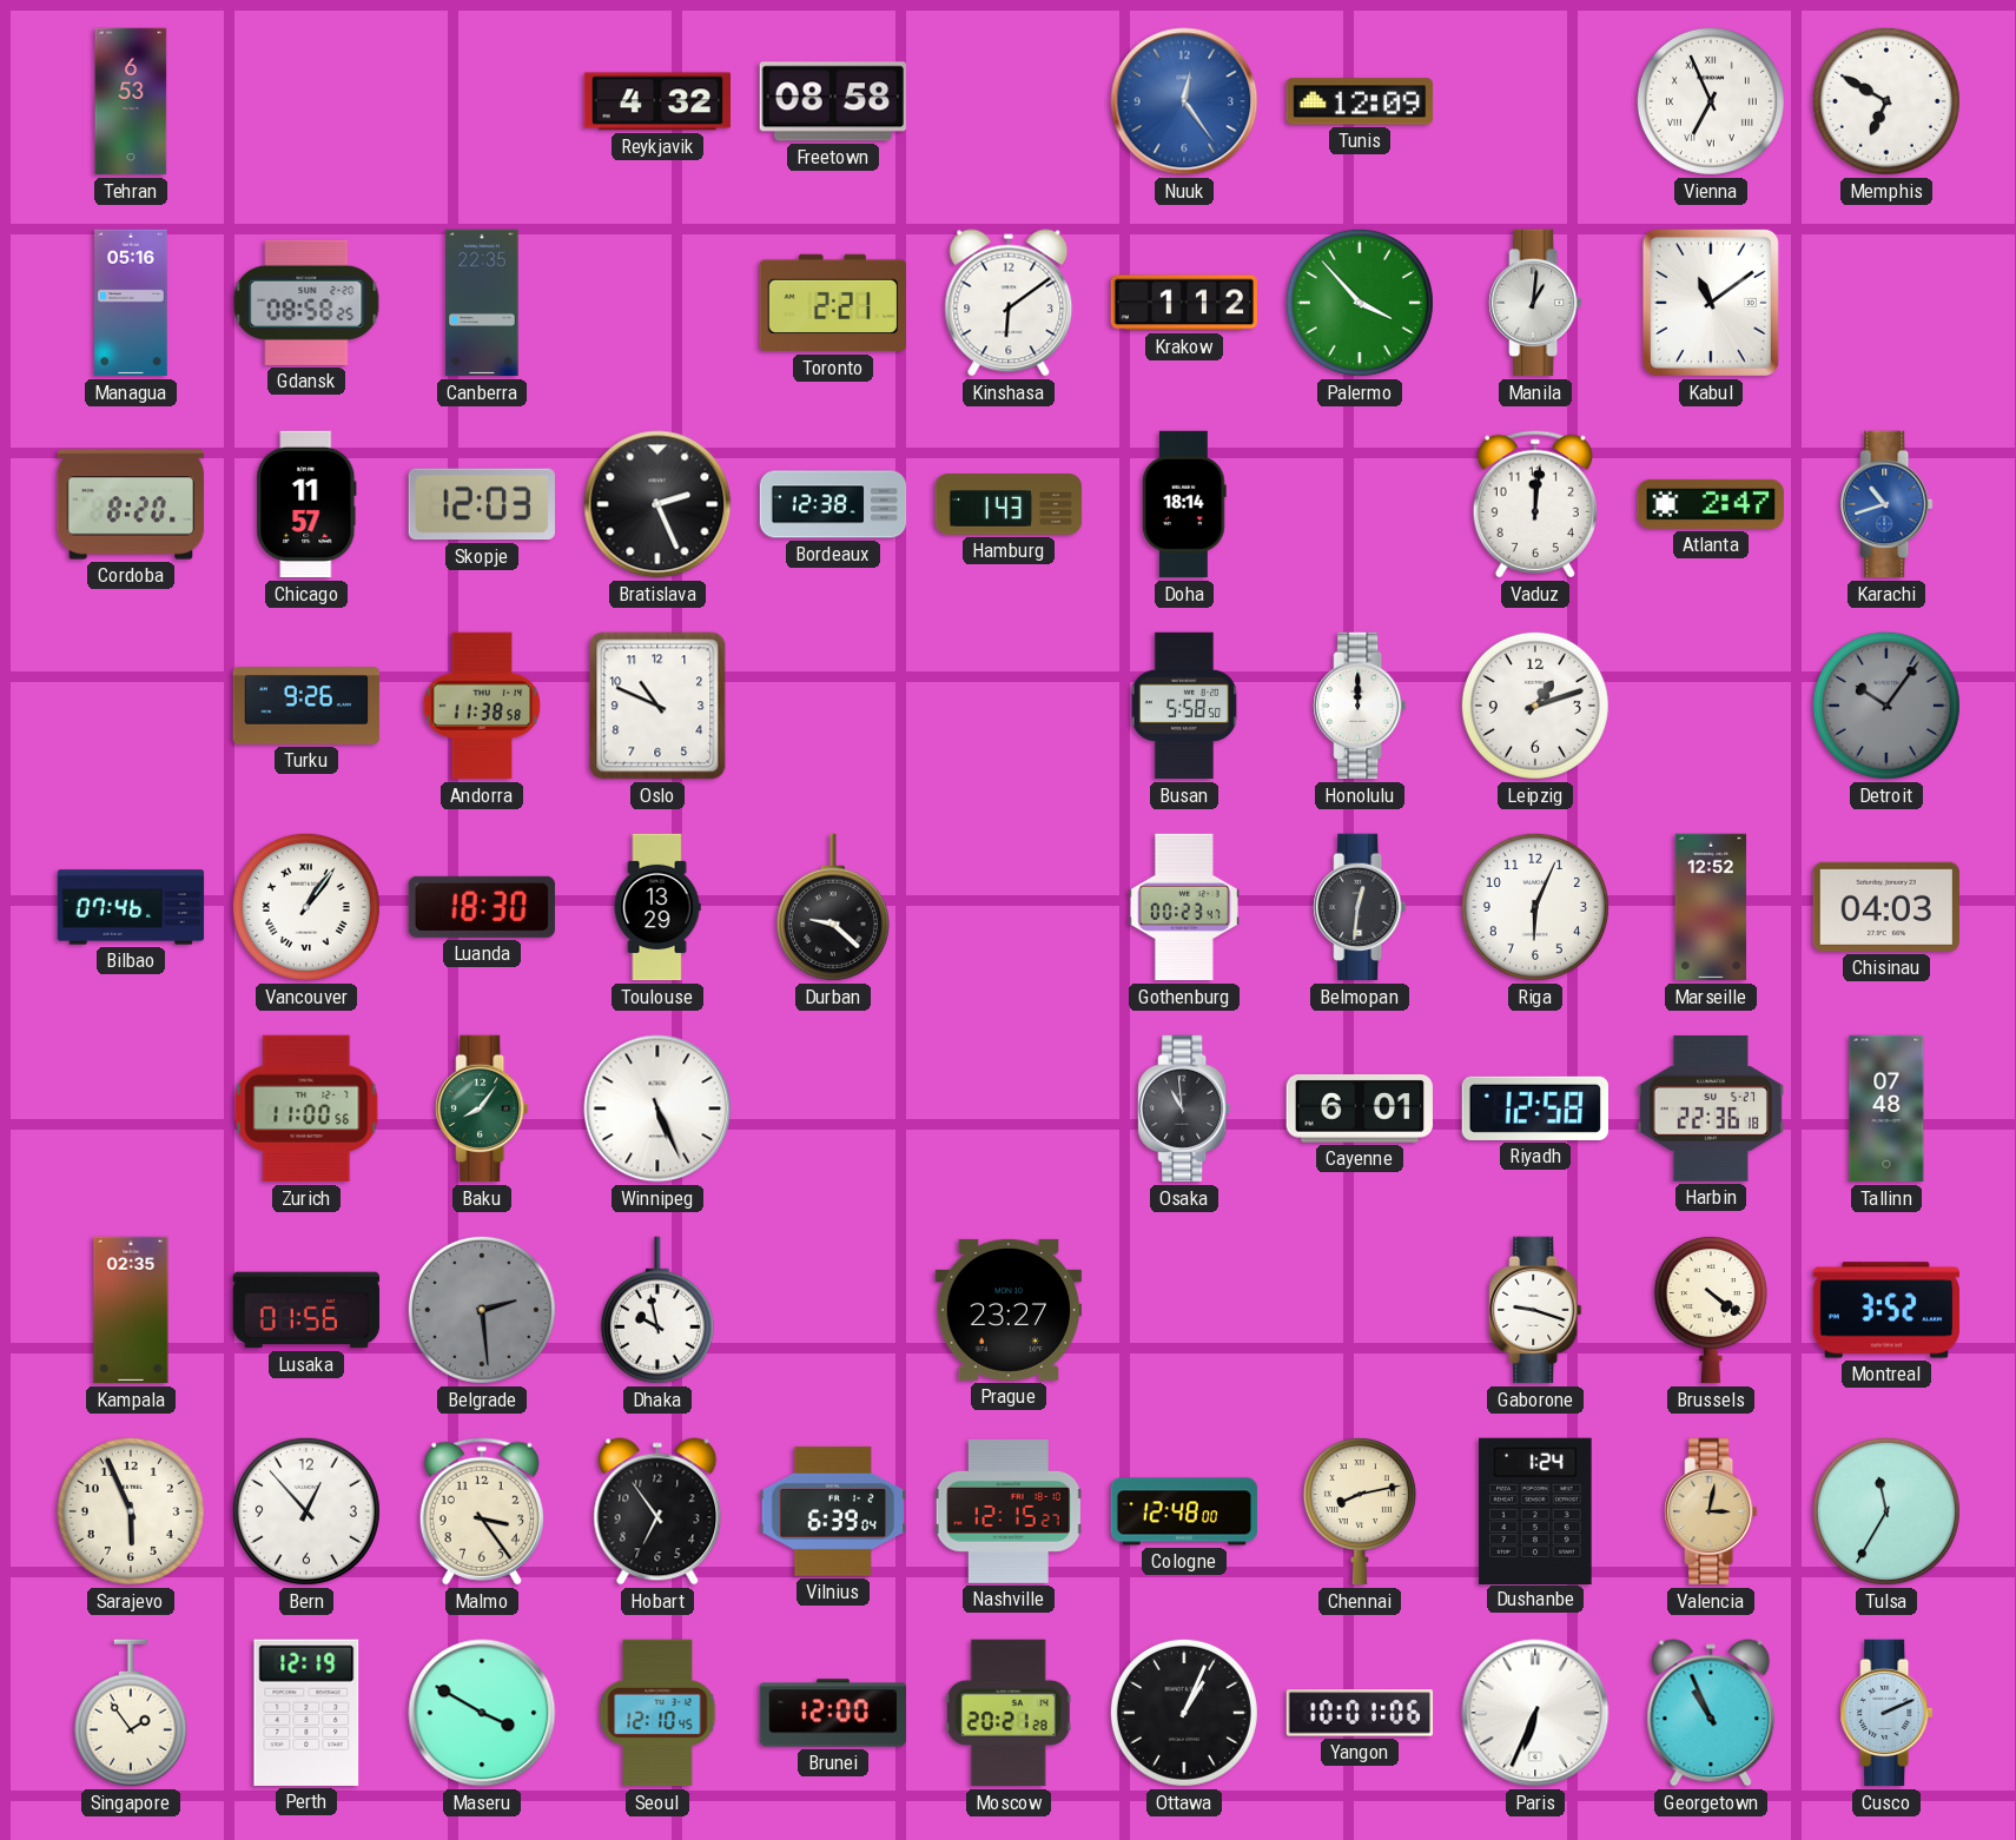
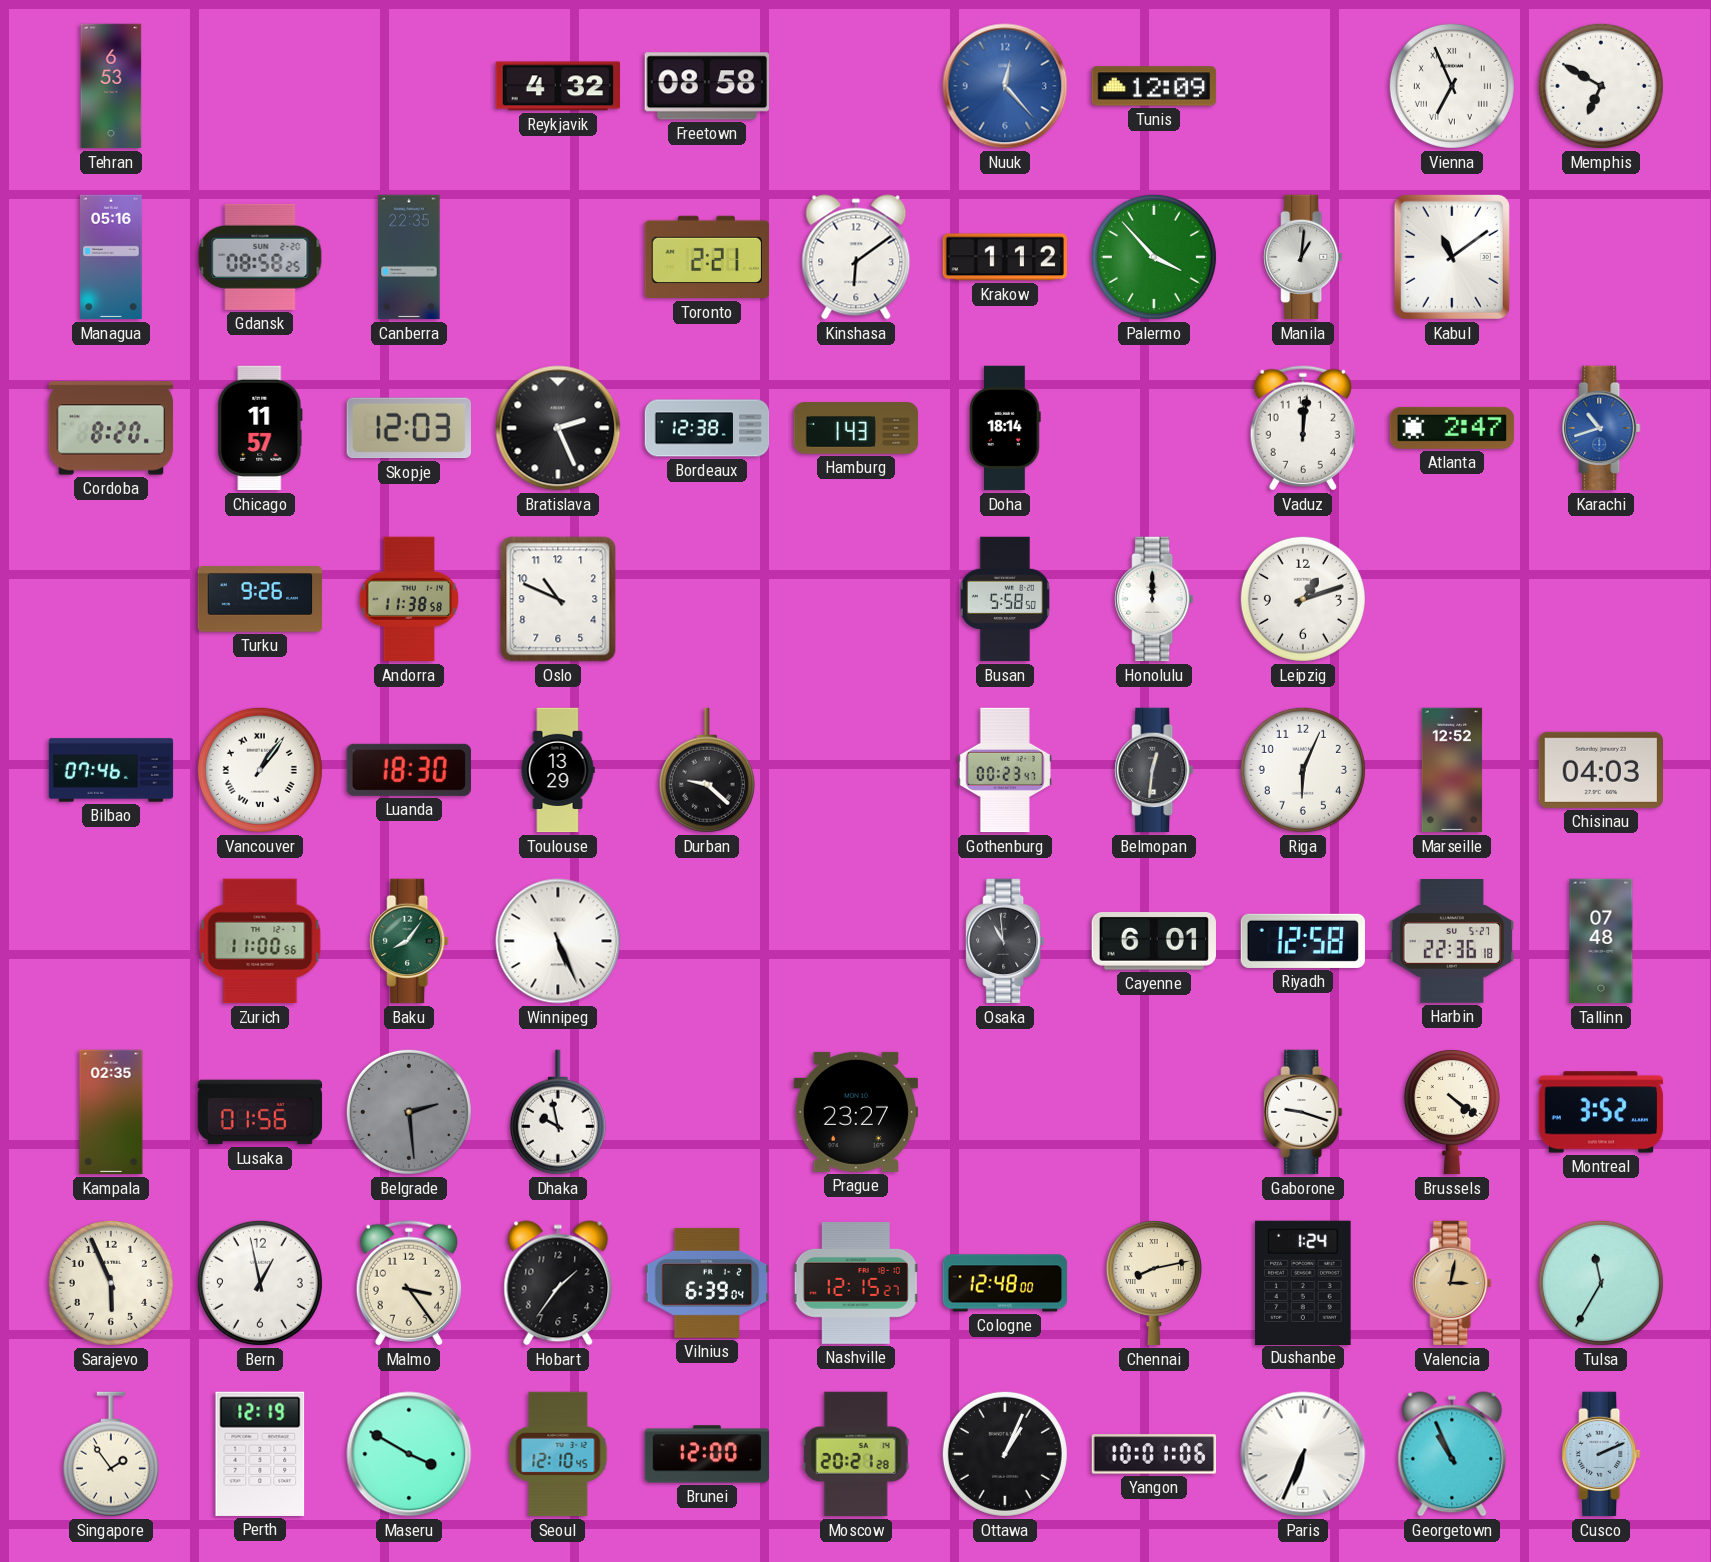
Nuuk: 12:24 -> 12:23 (1005, 86)
Detroit: 10:06 -> none (1886, 706)
Bern: 12:53 -> 12:58 (260, 1283)
Hobart: 6:54 -> 1:36 (558, 1283)
